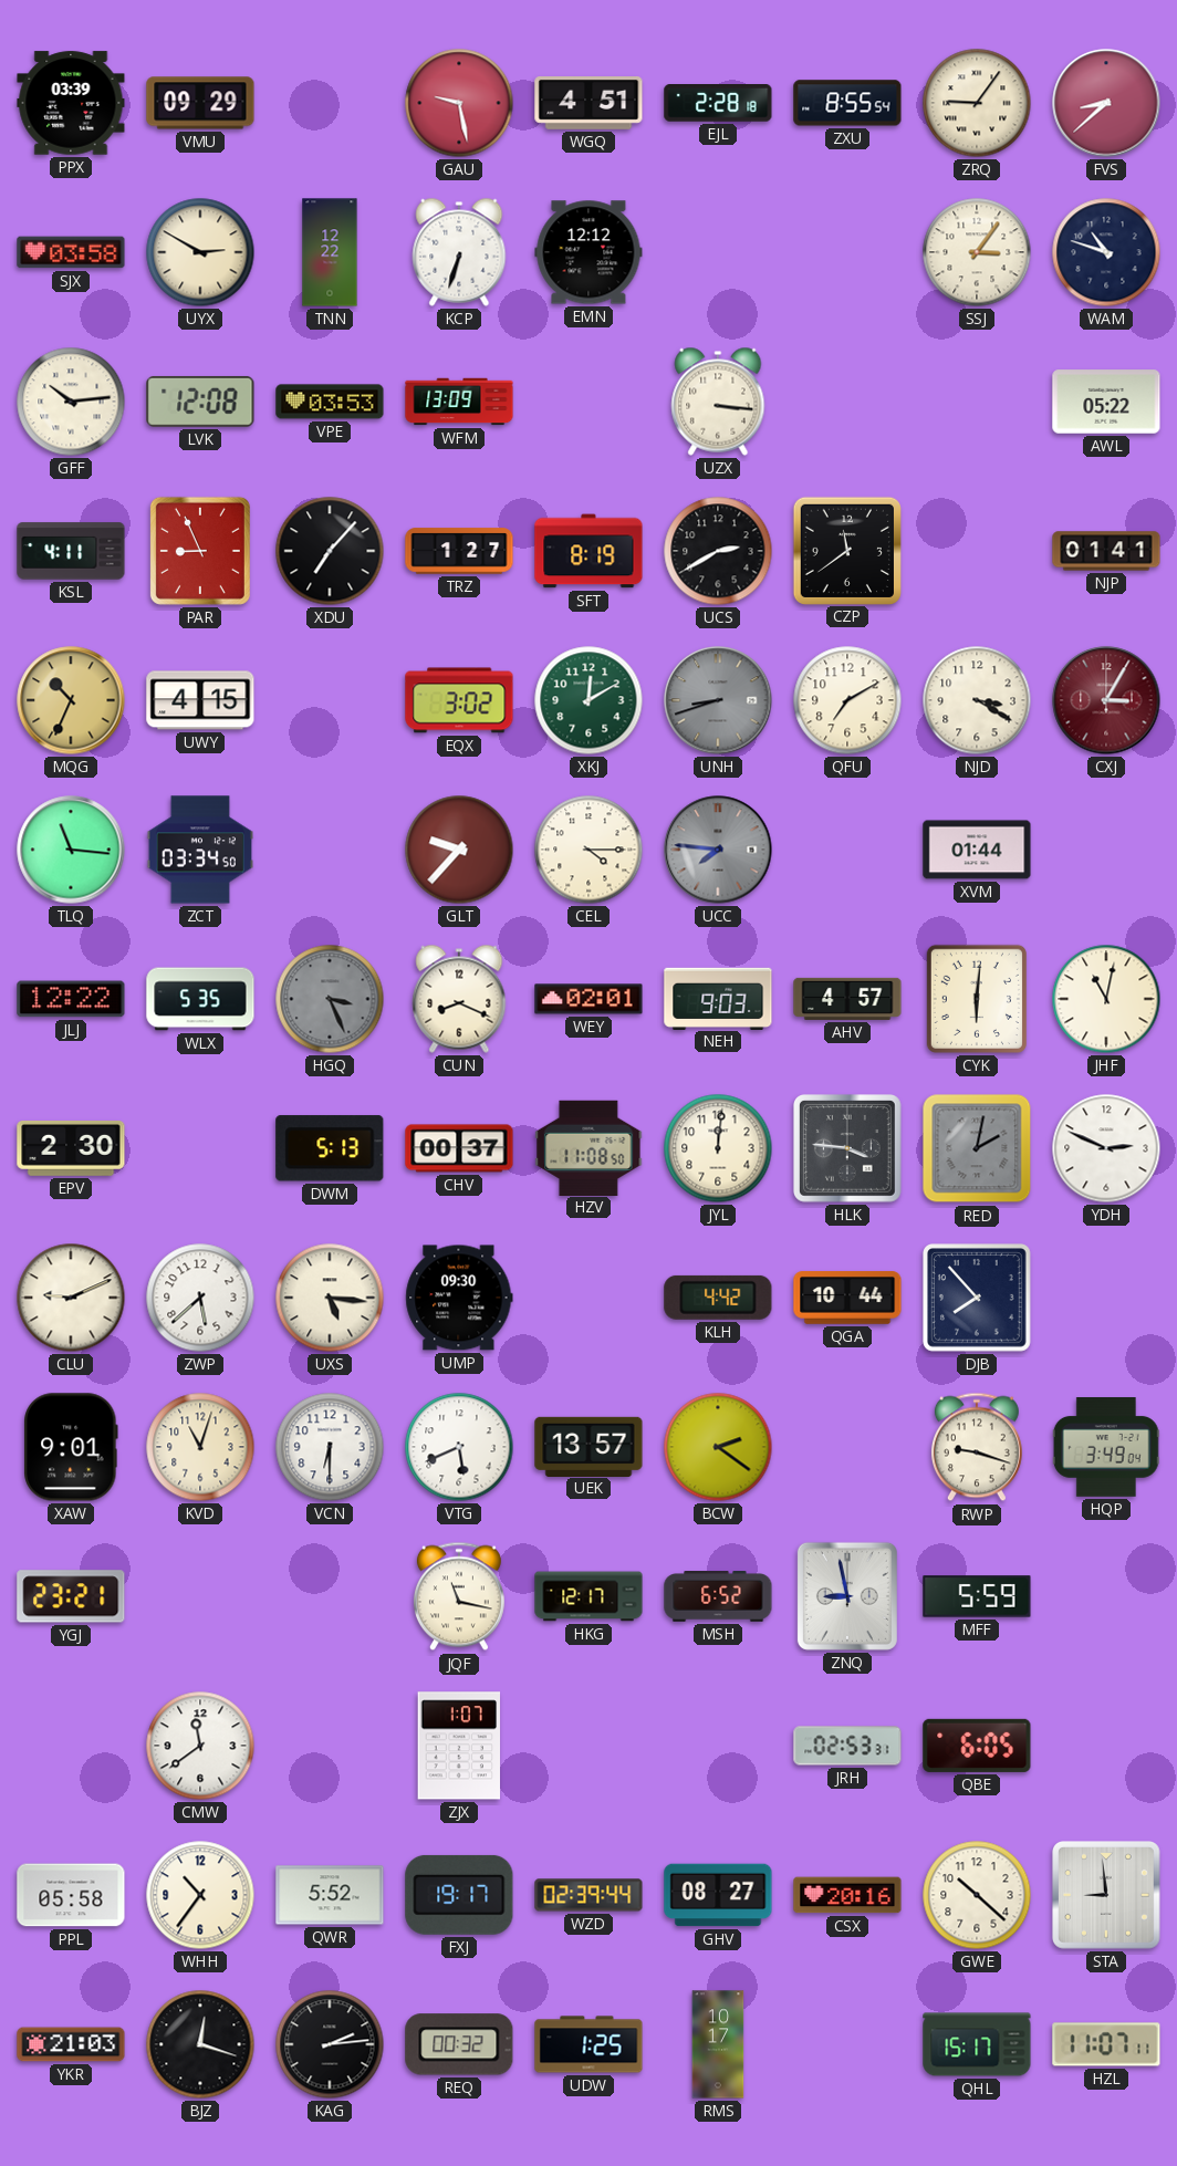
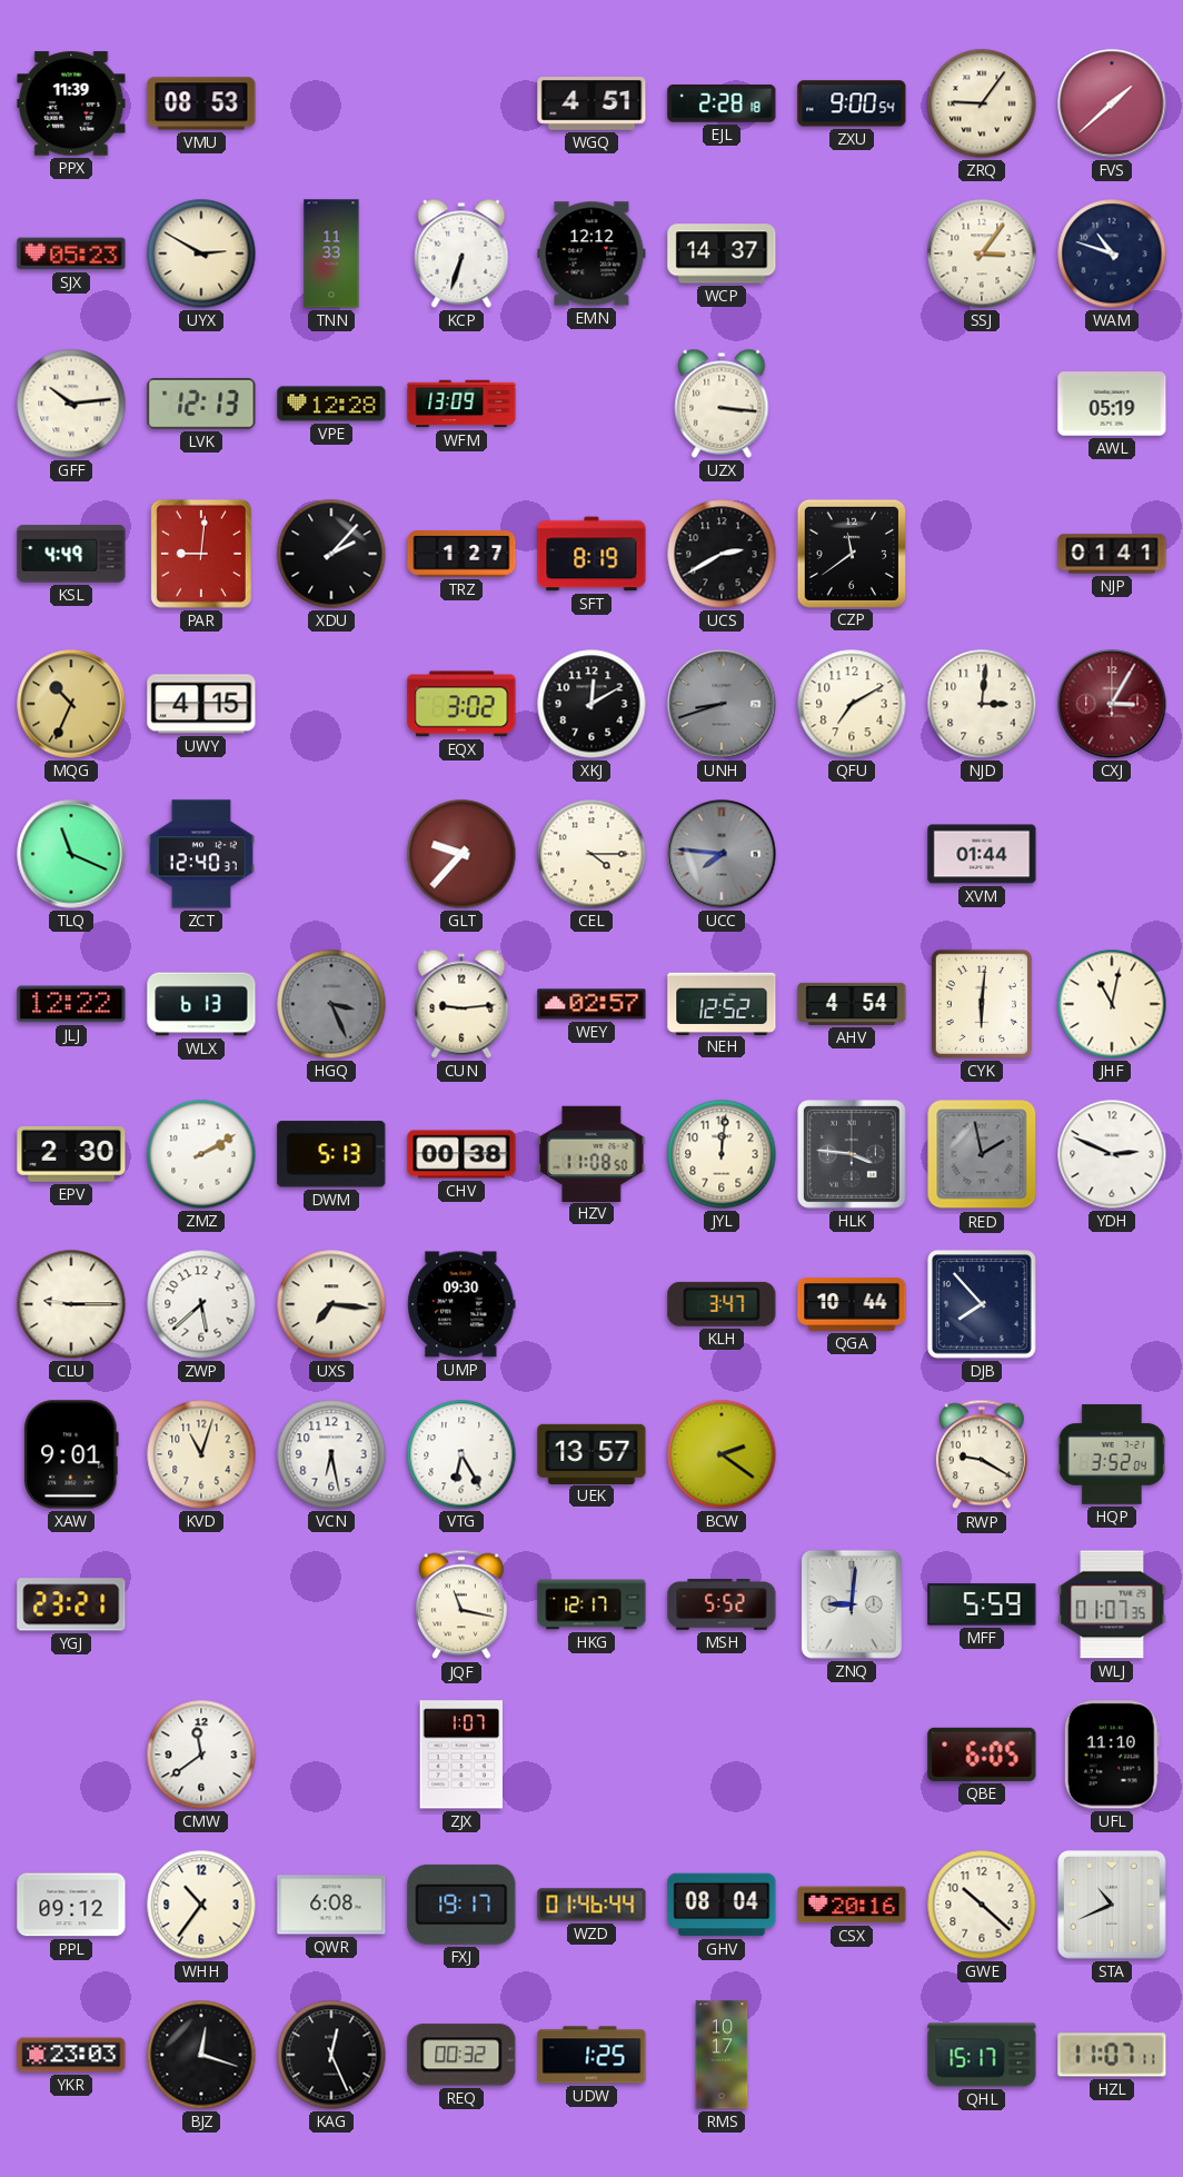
PPX: 03:39 -> 11:39 (71, 103)
VMU: 09:29 -> 08:53 (201, 103)
GAU: 9:28 -> none (459, 103)
ZXU: 8:55 -> 9:00 (852, 103)
FVS: 8:38 -> 1:38 (1112, 103)
SJX: 03:58 -> 05:23 (71, 254)
TNN: 12:22 -> 11:33 (331, 254)
WCP: none -> 14:37 (722, 254)
LVK: 12:08 -> 12:13 (201, 404)
VPE: 03:53 -> 12:28 (331, 404)
AWL: 05:22 -> 05:19 (1112, 404)
KSL: 4:11 -> 4:49 (71, 554)
PAR: 8:56 -> 9:01 (201, 554)
XDU: 7:07 -> 2:07 (331, 554)
XKJ dial: green -> black (591, 704)
NJD: 3:20 -> 3:01 (982, 704)
TLQ: 11:16 -> 11:19 (71, 854)
ZCT: 03:34 -> 12:40 (201, 854)
WLX: 5:35 -> 6:13 (201, 1004)
CUN: 8:19 -> 9:14 (461, 1004)
WEY: 02:01 -> 02:57 (591, 1004)
NEH: 9:03 -> 12:52 (722, 1003)
AHV: 4:57 -> 4:54 (852, 1004)
ZMZ: none -> 2:10 (201, 1154)
CHV: 00:37 -> 00:38 (461, 1154)
RED: 2:02 -> 1:58 (982, 1154)
CLU: 9:11 -> 9:15 (71, 1304)
UXS: 5:16 -> 7:16 (331, 1304)
KLH: 4:42 -> 3:47 (722, 1304)
VCN: 6:30 -> 6:28 (331, 1454)
VTG: 5:41 -> 6:25 (461, 1454)
RWP: 9:18 -> 9:20 (982, 1454)
HQP: 3:49 -> 3:52 (1112, 1454)
MSH: 6:52 -> 5:52 (722, 1606)
ZNQ: 8:58 -> 9:01 (852, 1604)
WLJ: none -> 01:07 (1112, 1604)
JRH: 02:53 -> none (847, 1746)
UFL: none -> 11:10 (1112, 1754)
PPL: 05:58 -> 09:12 (71, 1905)
QWR: 5:52 -> 6:08 (331, 1905)
WZD: 02:39 -> 01:46 (591, 1905)
GHV: 08:27 -> 08:04 (722, 1905)
STA: 8:59 -> 10:41 (1113, 1906)
YKR: 21:03 -> 23:03 (71, 2055)
KAG: 2:14 -> 12:26 (331, 2055)
